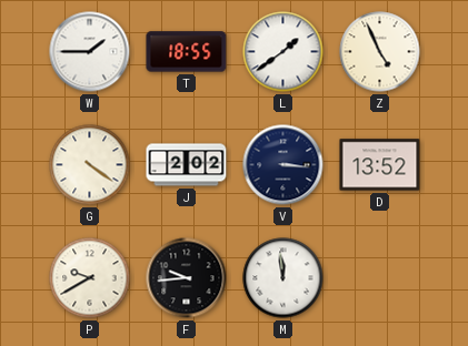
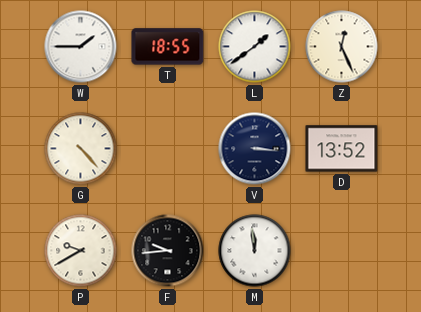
Z: 4:56 -> 12:26 (342, 47)
G: 4:21 -> 4:23 (81, 149)
J: 2:02 -> none (187, 165)
